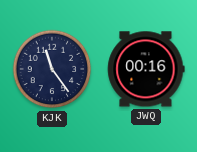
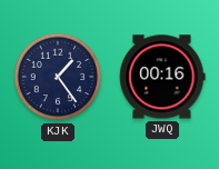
KJK: 11:24 -> 1:24 (58, 77)
